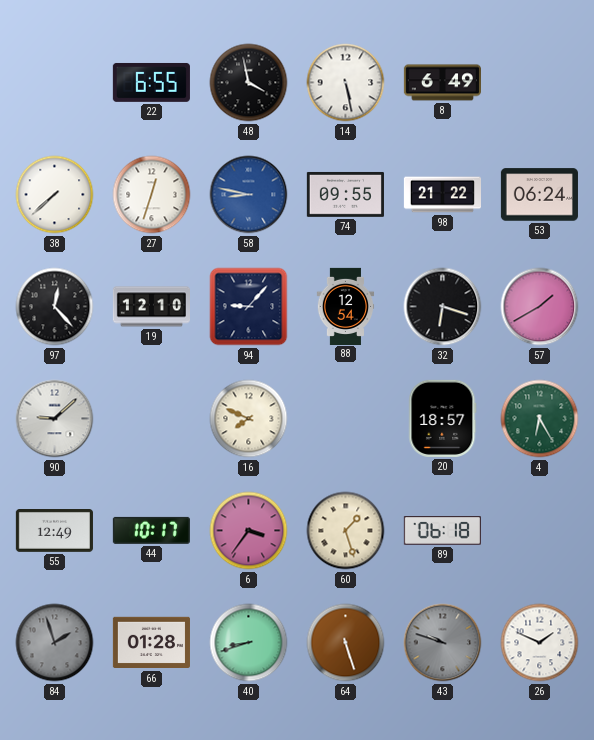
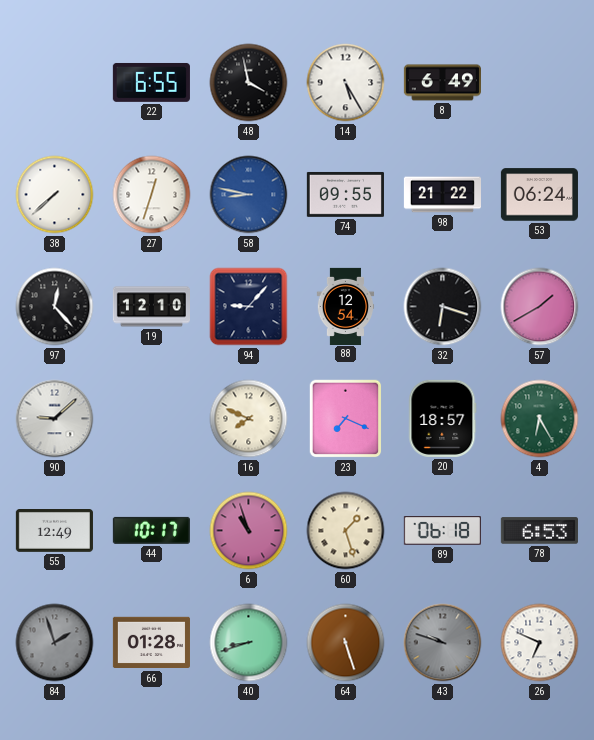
14: 5:28 -> 5:25 (346, 83)
23: none -> 7:19 (346, 419)
6: 3:36 -> 10:57 (249, 531)
78: none -> 6:53 (539, 531)
26: 1:49 -> 6:49 (540, 643)
